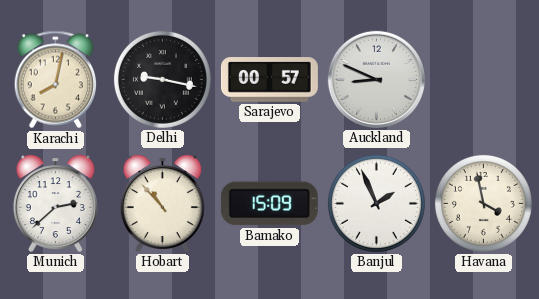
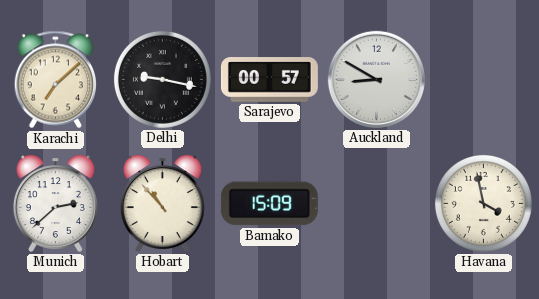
Karachi: 8:02 -> 7:08 (56, 80)
Auckland: 8:49 -> 8:50 (376, 79)
Banjul: 1:56 -> none (376, 203)
